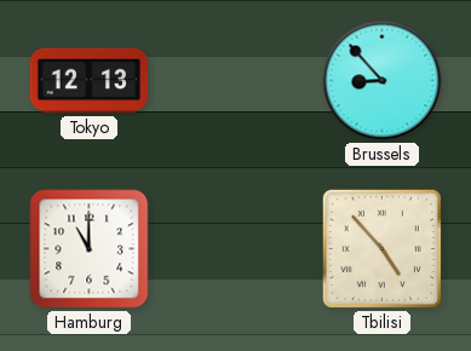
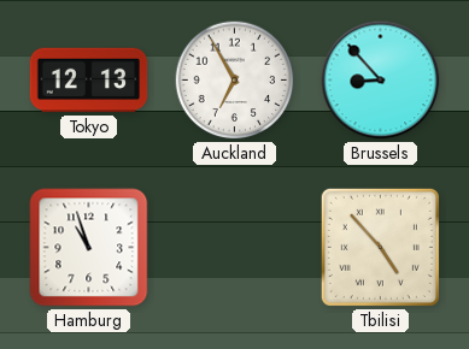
Auckland: none -> 6:55 (235, 81)
Hamburg: 11:00 -> 10:57 (89, 248)
